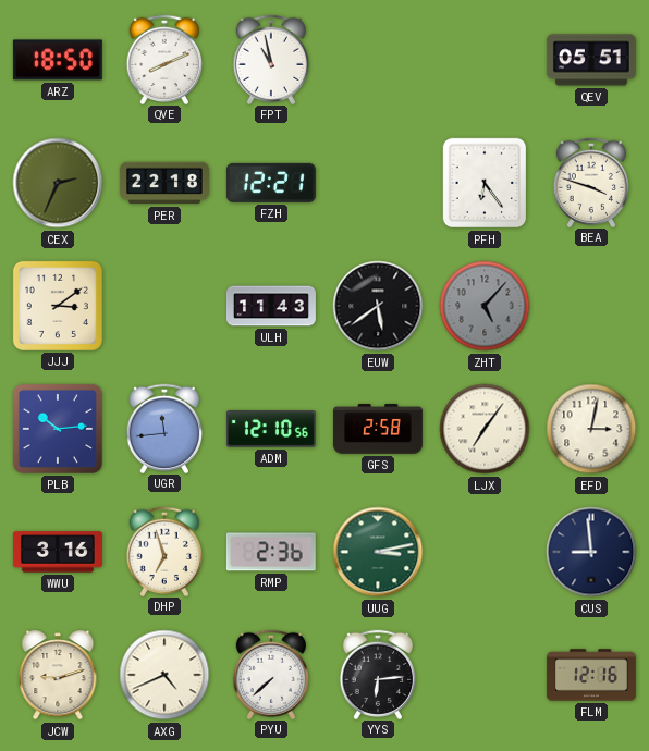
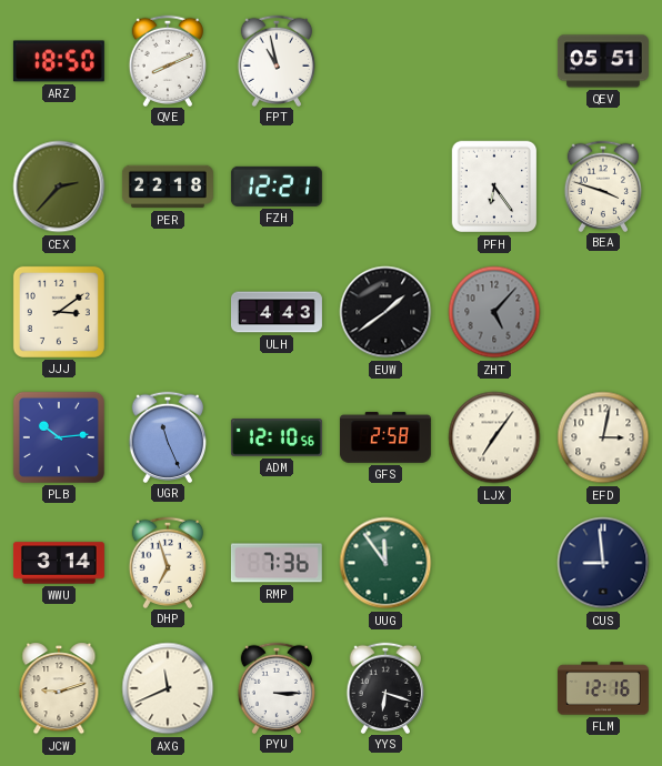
CEX: 2:34 -> 2:37 (59, 187)
ULH: 11:43 -> 4:43 (277, 312)
EUW: 5:39 -> 1:39 (385, 312)
UGR: 11:44 -> 11:26 (167, 436)
WWU: 3:16 -> 3:14 (59, 563)
RMP: 2:36 -> 7:36 (277, 563)
UUG: 3:13 -> 11:54 (385, 563)
AXG: 4:41 -> 11:41 (168, 688)
PYU: 7:38 -> 3:15 (275, 687)
YYS: 6:14 -> 6:18 (384, 687)
